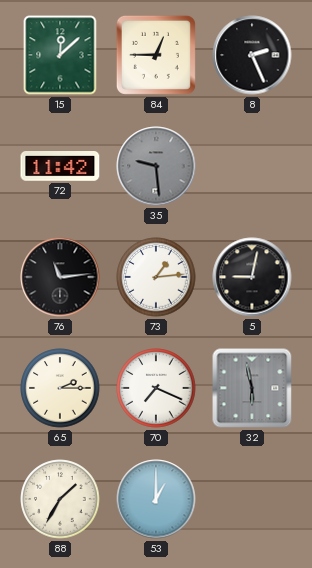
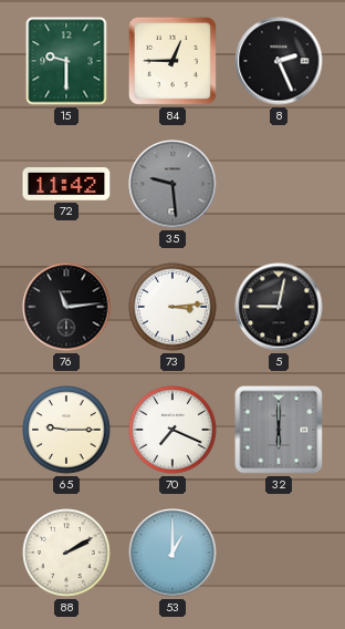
15: 12:08 -> 9:30 (66, 61)
73: 1:14 -> 3:14 (172, 307)
65: 2:15 -> 9:15 (66, 430)
32: 5:58 -> 6:00 (279, 430)
88: 1:35 -> 2:10 (66, 553)
